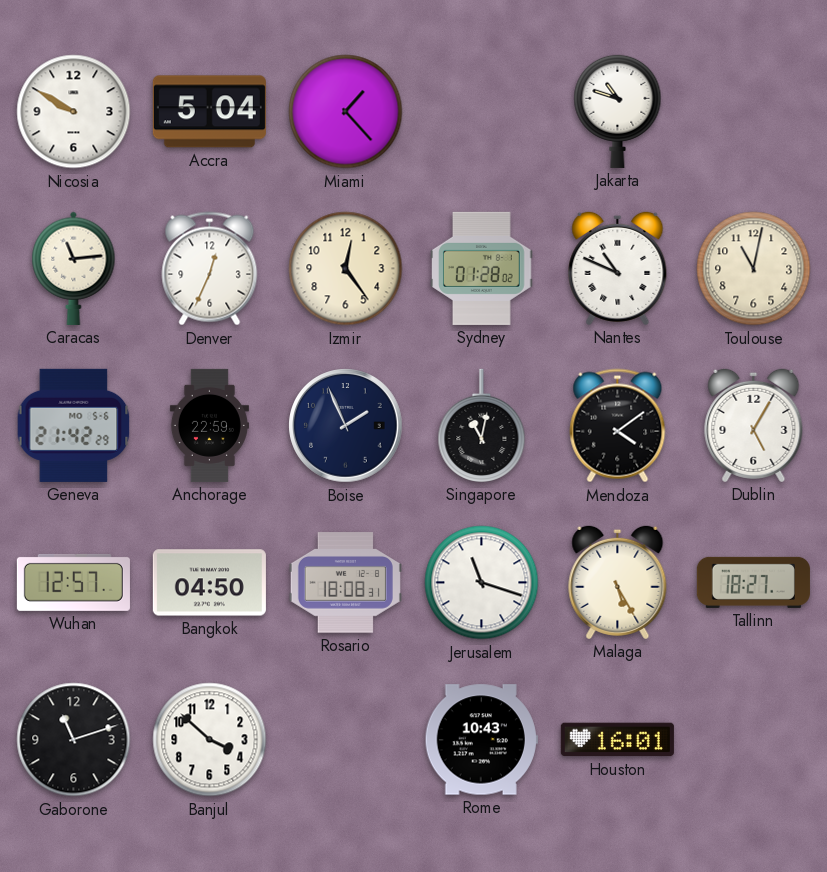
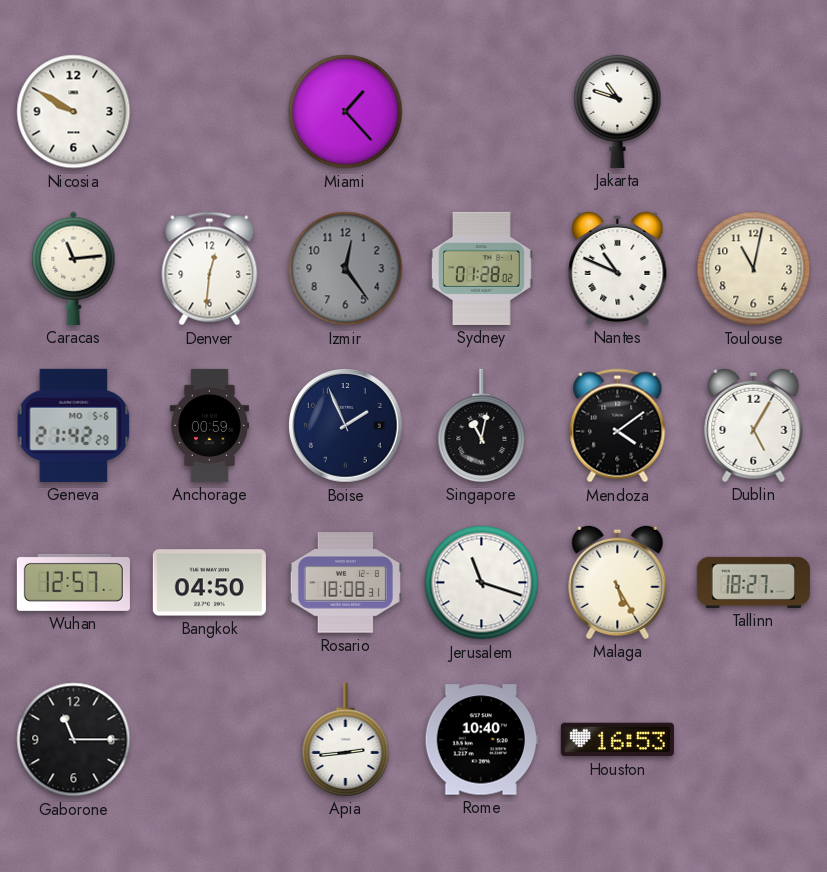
Accra: 5:04 -> none (209, 112)
Denver: 12:34 -> 12:31 (210, 269)
Izmir dial: cream -> grey (346, 269)
Anchorage: 22:59 -> 00:59 (209, 425)
Gaborone: 11:12 -> 11:15 (74, 740)
Banjul: 3:52 -> none (210, 740)
Apia: none -> 2:44 (346, 739)
Rome: 10:43 -> 10:40 (481, 740)
Houston: 16:01 -> 16:53 (617, 740)
